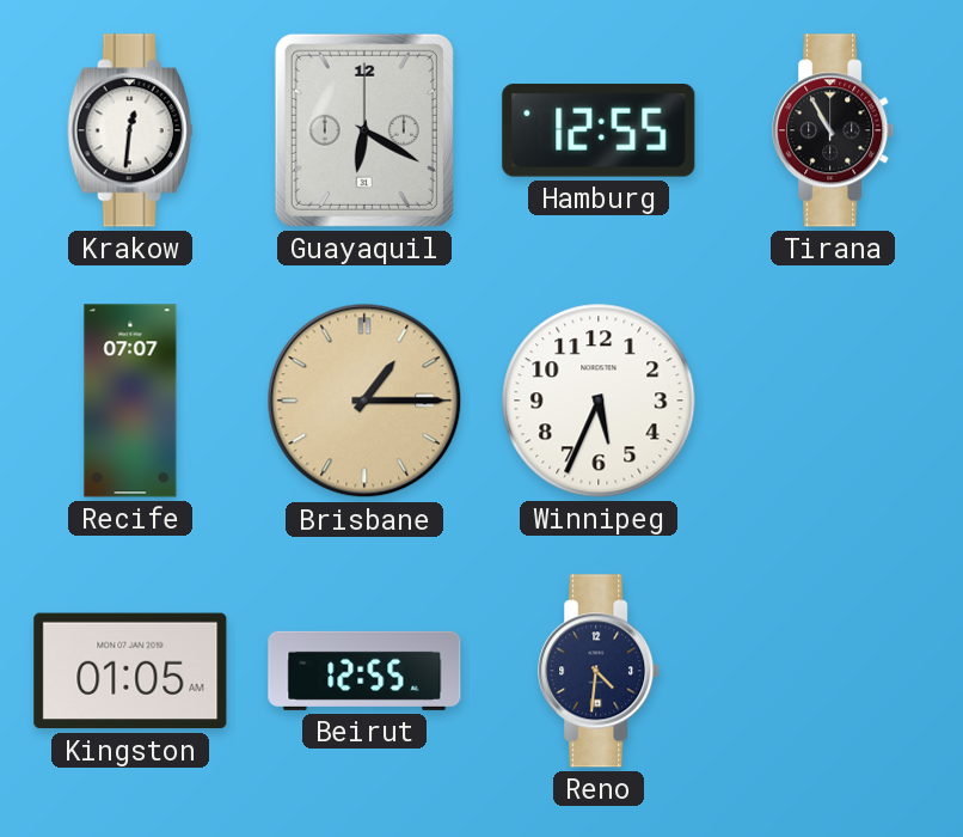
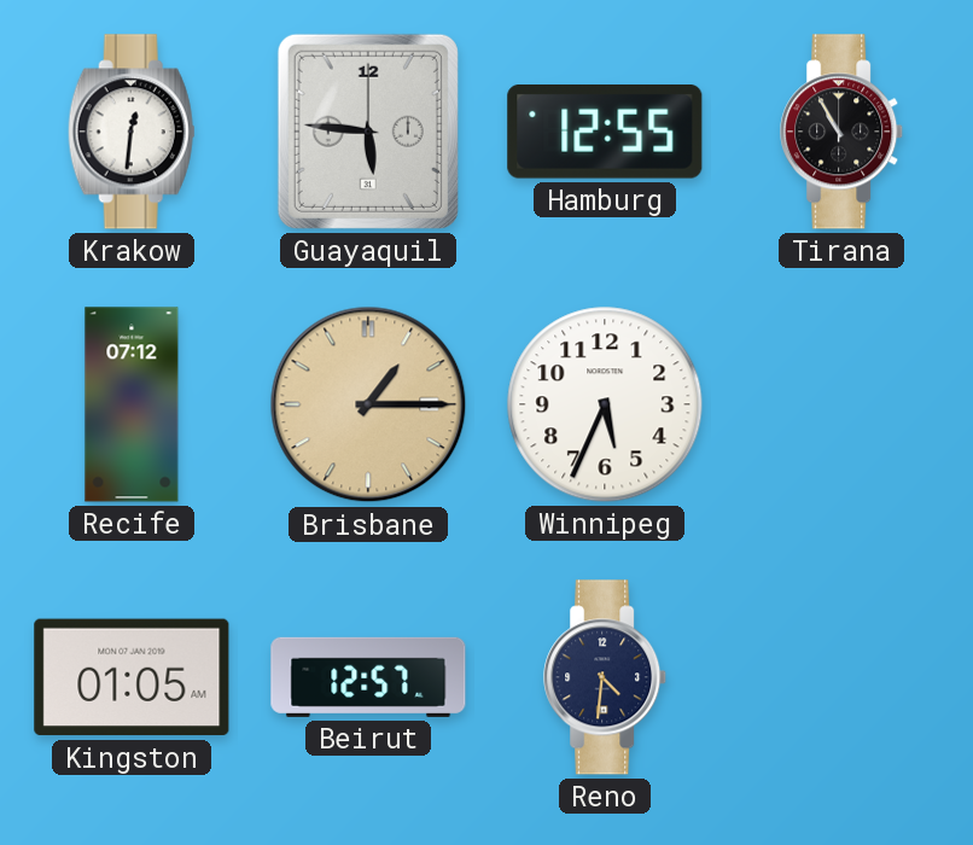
Guayaquil: 6:20 -> 5:46 (368, 132)
Recife: 07:07 -> 07:12 (132, 404)
Beirut: 12:55 -> 12:57 (368, 677)
